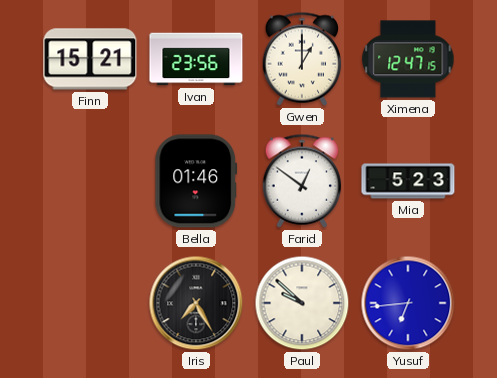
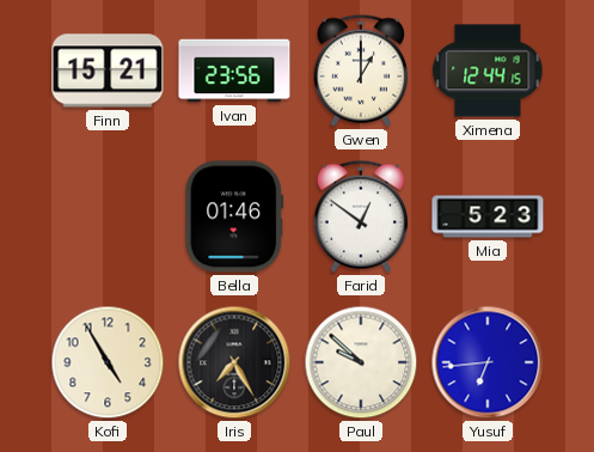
Ximena: 12:47 -> 12:44 (488, 71)
Kofi: none -> 4:55 (108, 362)
